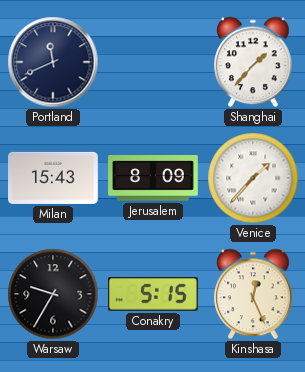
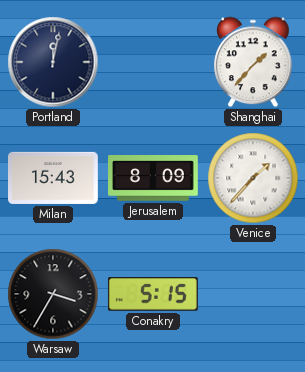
Portland: 11:41 -> 12:02 (53, 62)
Warsaw: 9:35 -> 3:35 (53, 294)
Kinshasa: 12:26 -> none (253, 294)
